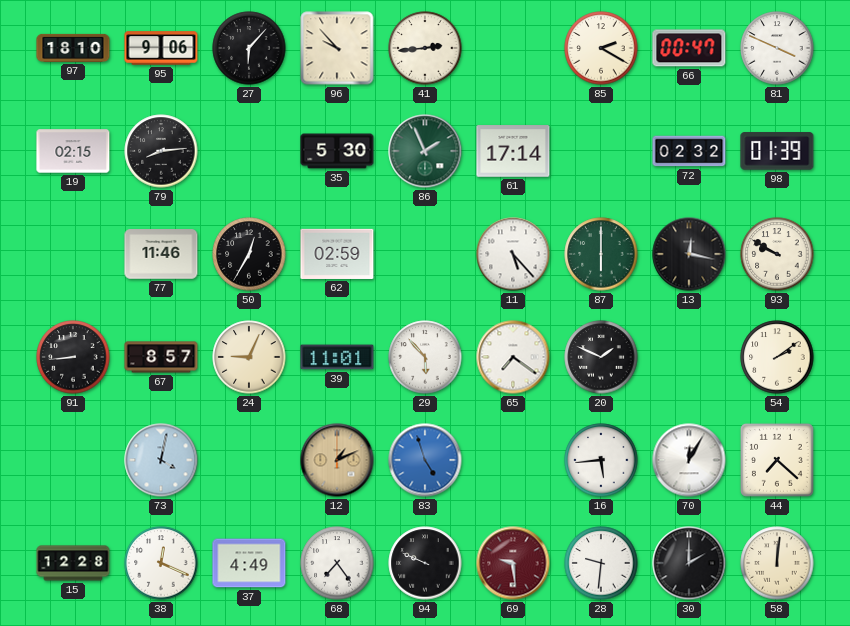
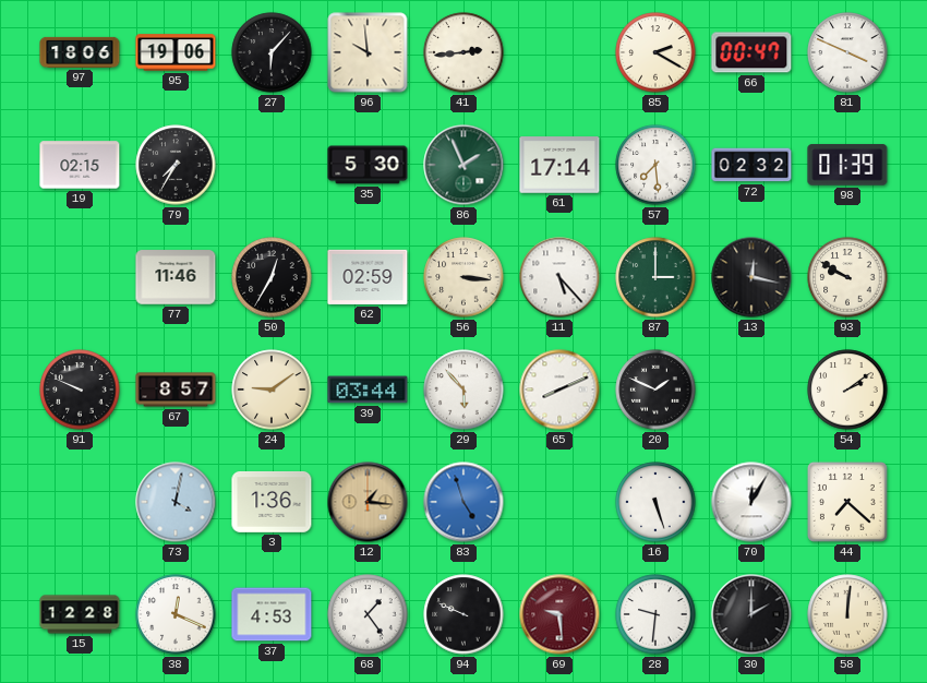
97: 18:10 -> 18:06 (80, 52)
95: 9:06 -> 19:06 (176, 52)
96: 9:53 -> 9:59 (368, 52)
79: 8:14 -> 7:35 (176, 165)
57: none -> 7:29 (655, 165)
56: none -> 3:16 (463, 277)
87: 6:00 -> 3:00 (655, 277)
91: 8:44 -> 9:49 (80, 390)
24: 9:04 -> 9:09 (272, 390)
39: 11:01 -> 03:44 (368, 390)
65: 7:21 -> 8:11 (559, 390)
3: none -> 1:36 (272, 502)
12: 1:11 -> 1:16 (368, 502)
16: 5:44 -> 5:27 (655, 502)
37: 4:49 -> 4:53 (272, 614)
68: 7:24 -> 1:24 (368, 614)
